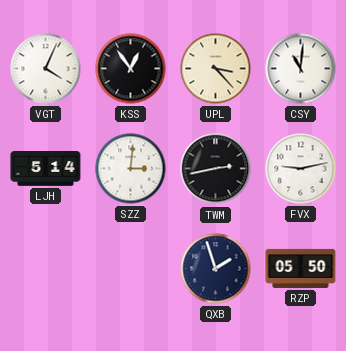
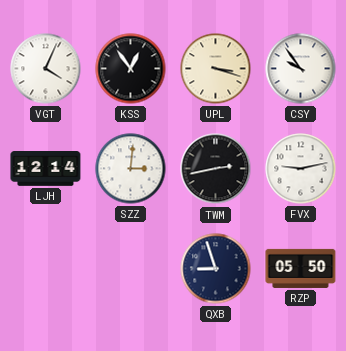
UPL: 3:23 -> 3:18 (216, 69)
CSY: 11:01 -> 9:54 (301, 69)
LJH: 5:14 -> 12:14 (46, 169)
QXB: 1:57 -> 8:57 (216, 269)
